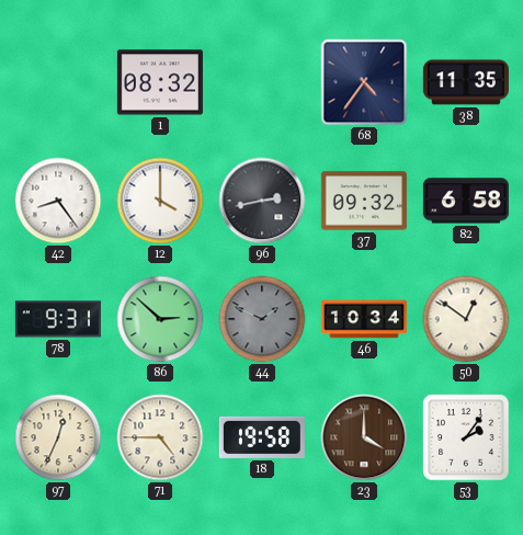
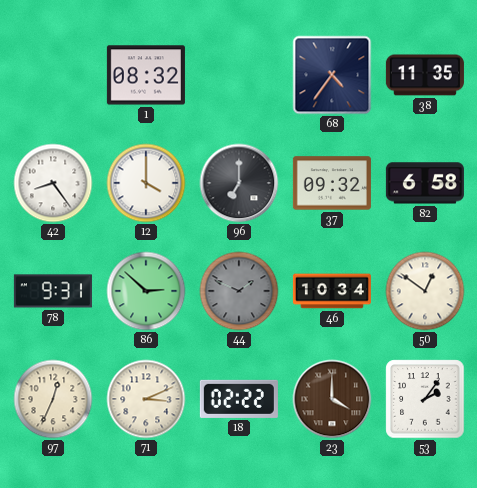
96: 2:43 -> 7:00 (239, 183)
71: 4:45 -> 3:11 (146, 399)
18: 19:58 -> 02:22 (239, 399)
